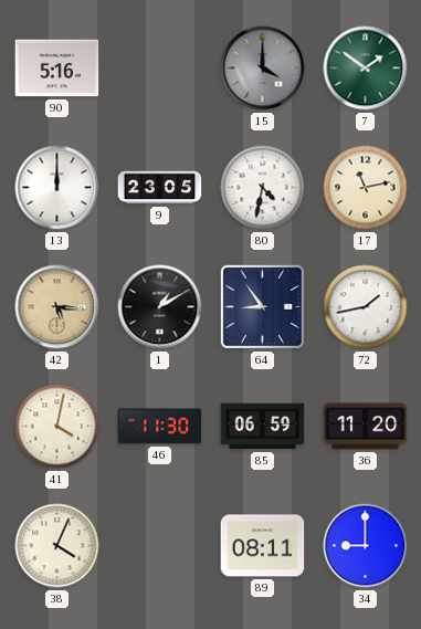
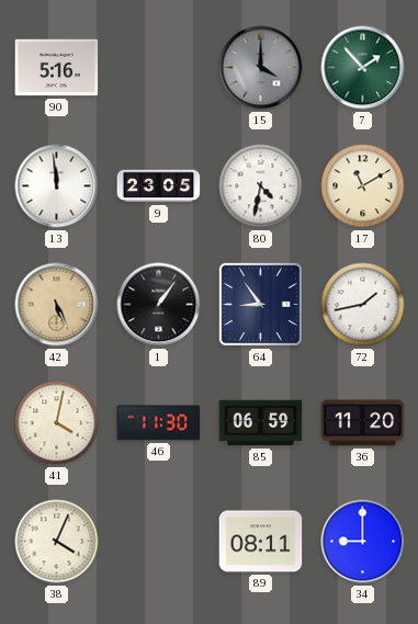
7: 1:51 -> 1:53 (363, 68)
13: 12:00 -> 11:59 (57, 186)
17: 11:13 -> 11:10 (363, 186)
42: 5:16 -> 5:26 (57, 305)
1: 1:10 -> 1:06 (159, 305)
